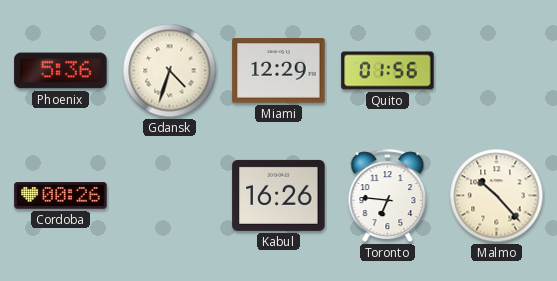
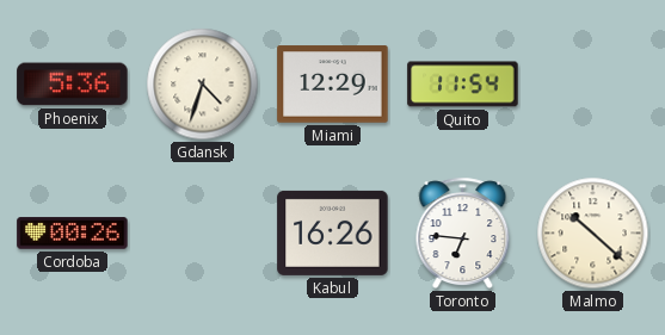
Quito: 01:56 -> 11:54 (463, 85)
Malmo: 10:23 -> 10:22 (593, 234)
